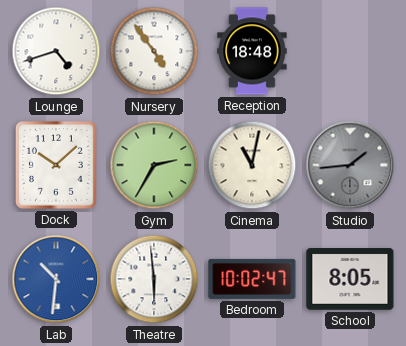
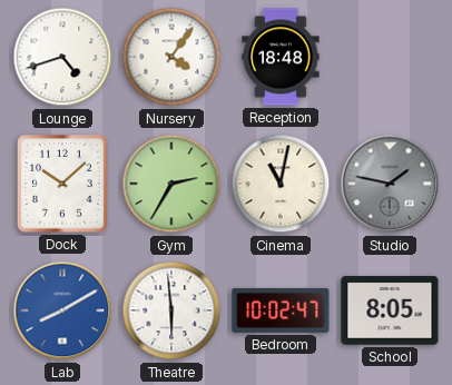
Nursery: 4:54 -> 4:06 (171, 57)
Studio: 1:44 -> 1:47 (390, 184)
Lab: 10:31 -> 8:10 (62, 310)
